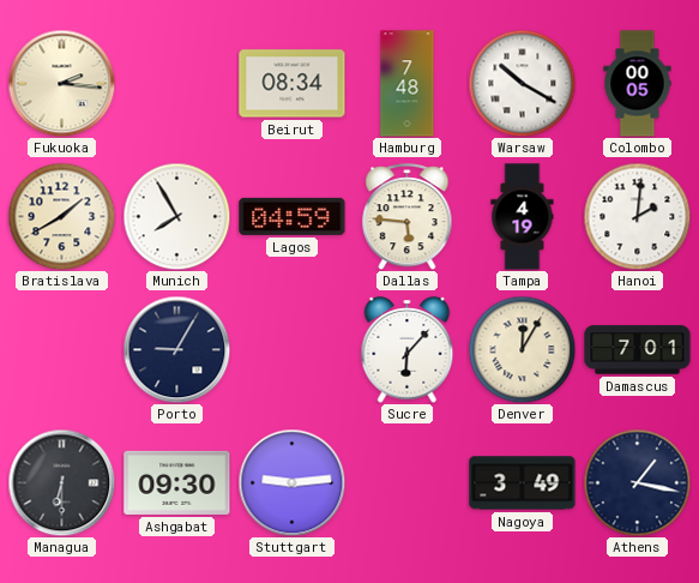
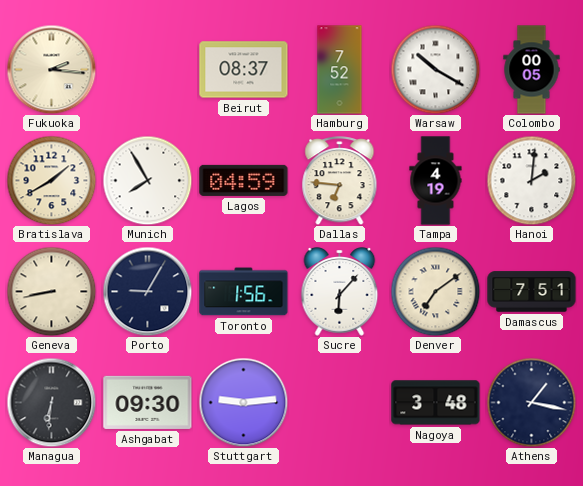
Beirut: 08:34 -> 08:37 (244, 70)
Hamburg: 7:48 -> 7:52 (340, 70)
Dallas: 5:46 -> 6:46 (340, 181)
Geneva: none -> 8:43 (51, 291)
Toronto: none -> 1:56 (244, 292)
Denver: 12:05 -> 7:09 (435, 291)
Damascus: 7:01 -> 7:51 (532, 292)
Managua: 6:30 -> 6:31 (51, 402)
Nagoya: 3:49 -> 3:48 (436, 403)
